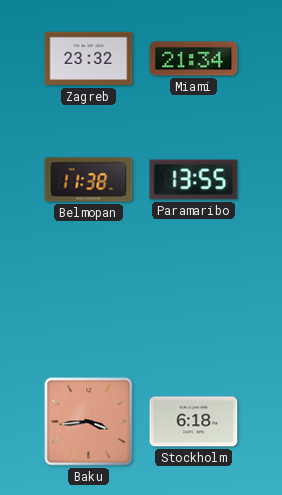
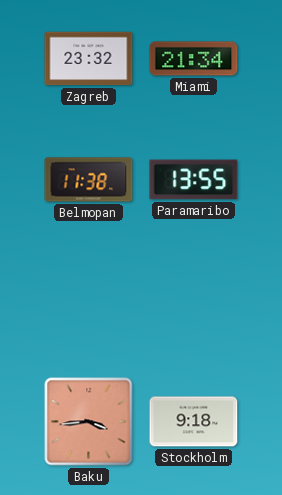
Stockholm: 6:18 -> 9:18 (194, 422)
